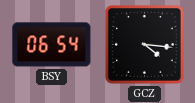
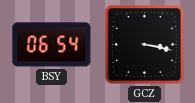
GCZ: 4:16 -> 3:17 (145, 45)
